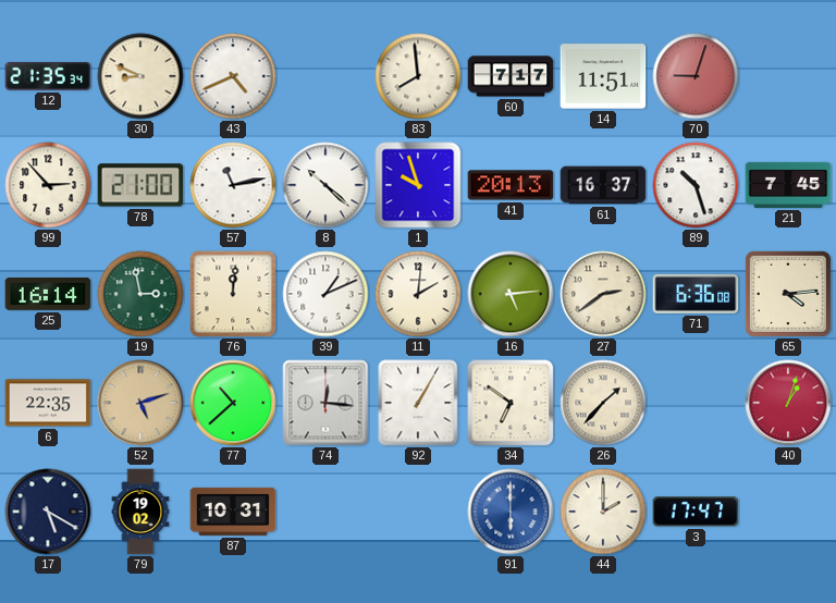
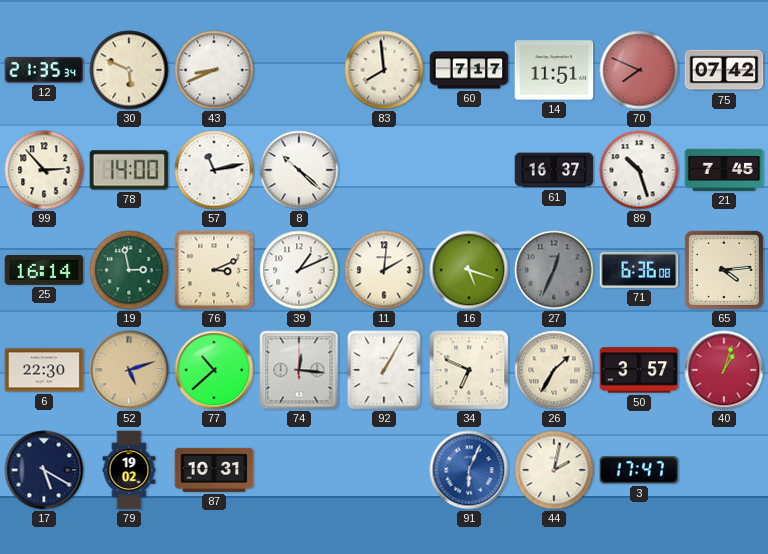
30: 8:49 -> 5:49 (129, 70)
43: 4:41 -> 8:41 (214, 70)
70: 9:03 -> 7:49 (639, 70)
75: none -> 07:42 (724, 70)
78: 21:00 -> 14:00 (129, 170)
1: 9:57 -> none (418, 185)
41: 20:13 -> none (511, 185)
76: 12:01 -> 3:11 (214, 270)
16: 5:14 -> 5:18 (469, 270)
27: 2:39 -> 12:34 (554, 270)
27 dial: cream -> grey (554, 270)
6: 22:35 -> 22:30 (44, 370)
34: 6:51 -> 6:49 (469, 370)
26: 1:37 -> 1:35 (554, 370)
50: none -> 3:57 (639, 370)
91: 6:00 -> 6:04 (469, 470)
44: 2:00 -> 2:02 (554, 470)
